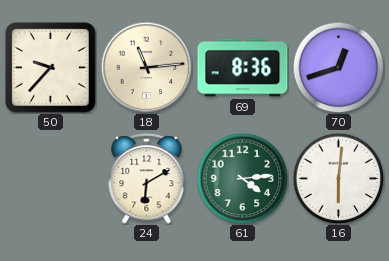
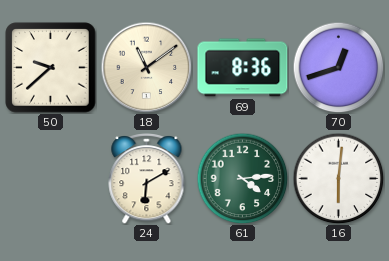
50: 9:37 -> 9:38 (51, 68)
18: 11:14 -> 11:09 (146, 67)
